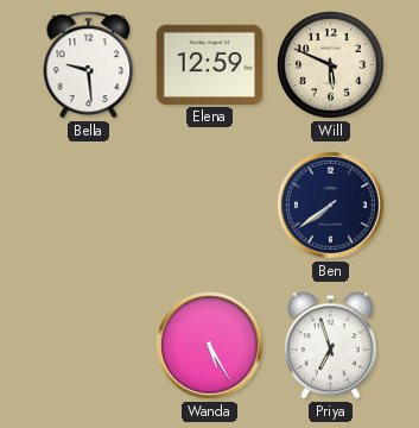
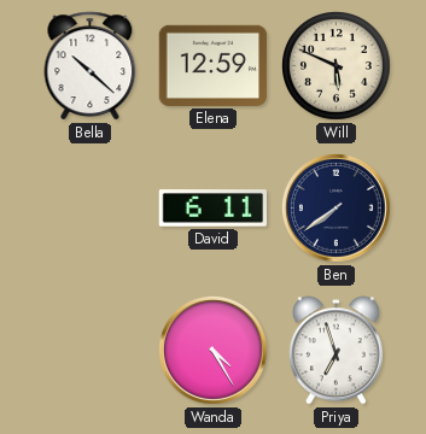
Bella: 9:29 -> 10:22 (91, 66)
David: none -> 6:11 (212, 209)
Wanda: 5:25 -> 4:25 (214, 351)
